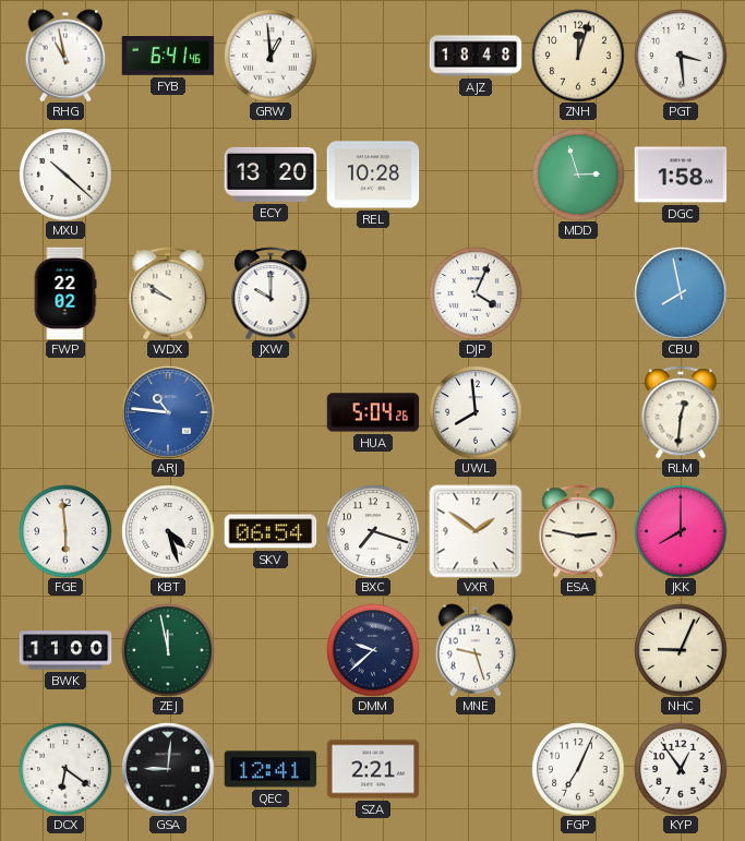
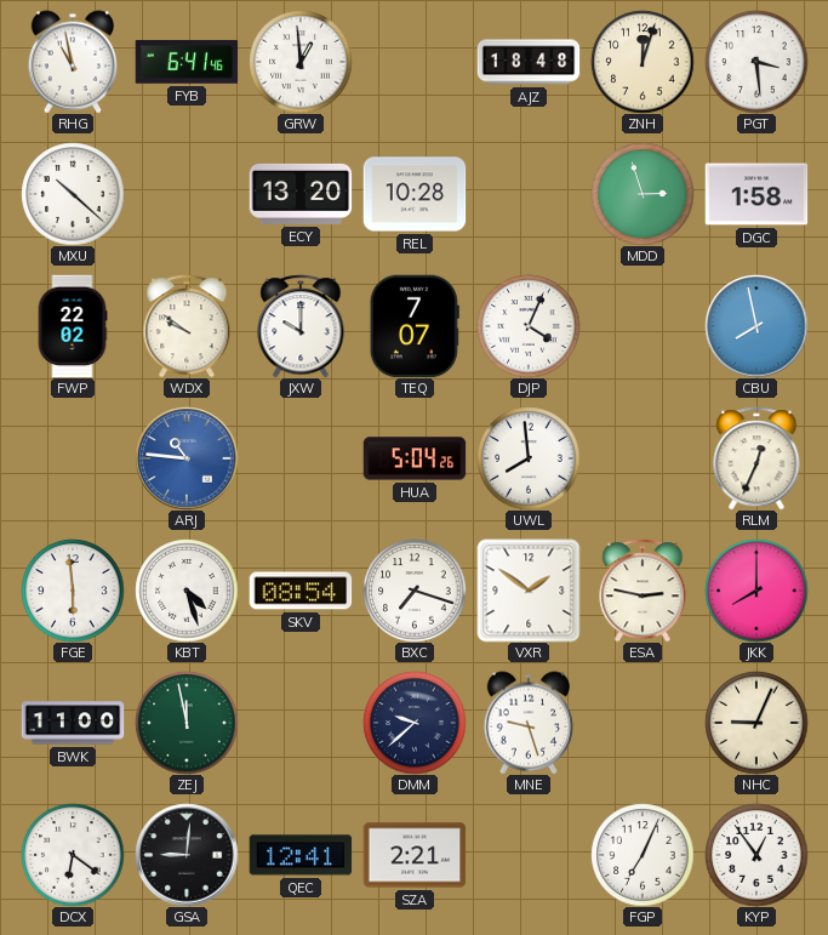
TEQ: none -> 7:07 (415, 326)
RLM: 12:31 -> 12:34 (756, 458)
SKV: 06:54 -> 08:54 (301, 591)
